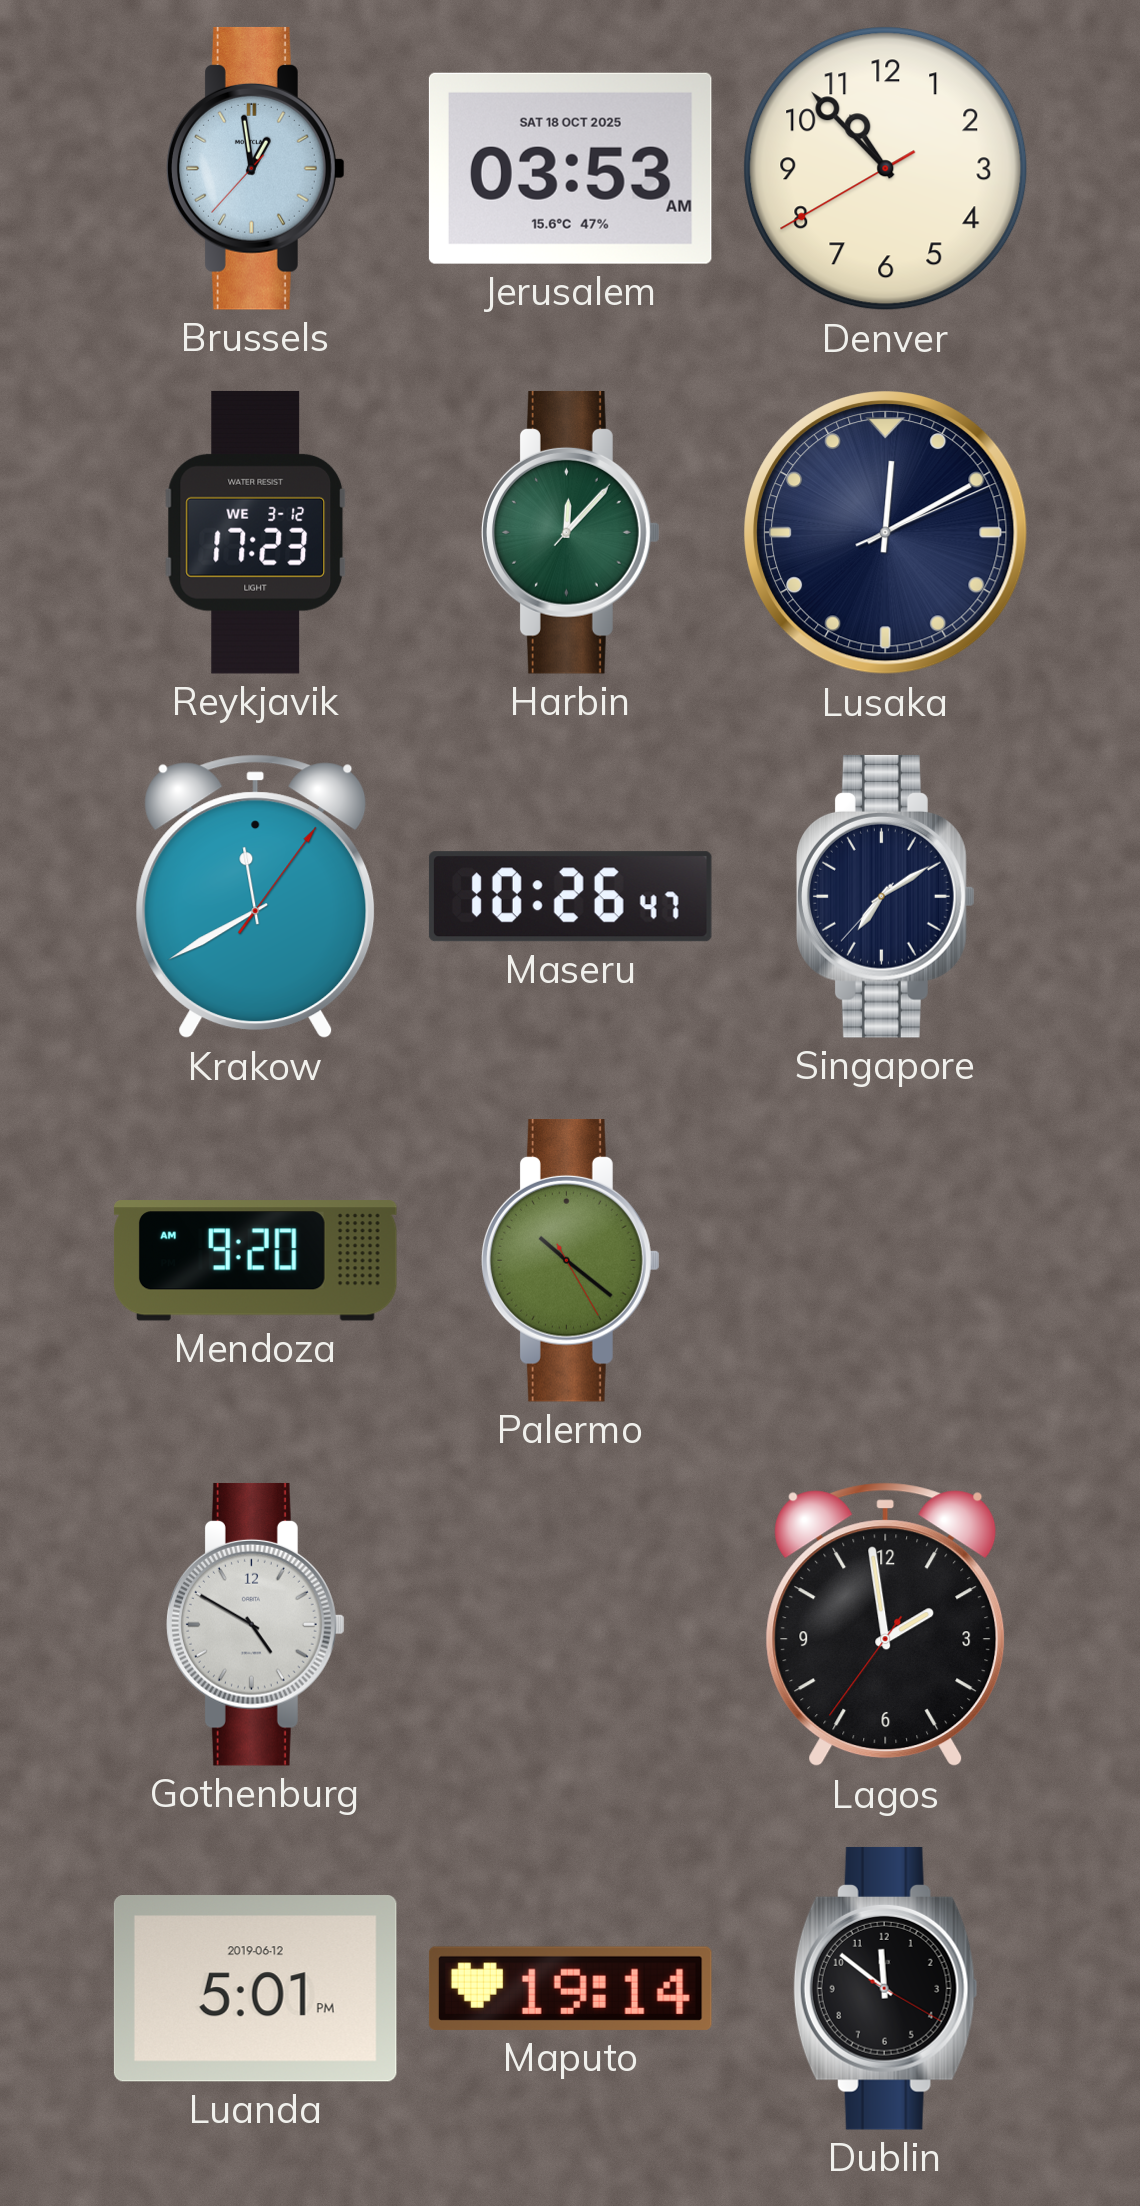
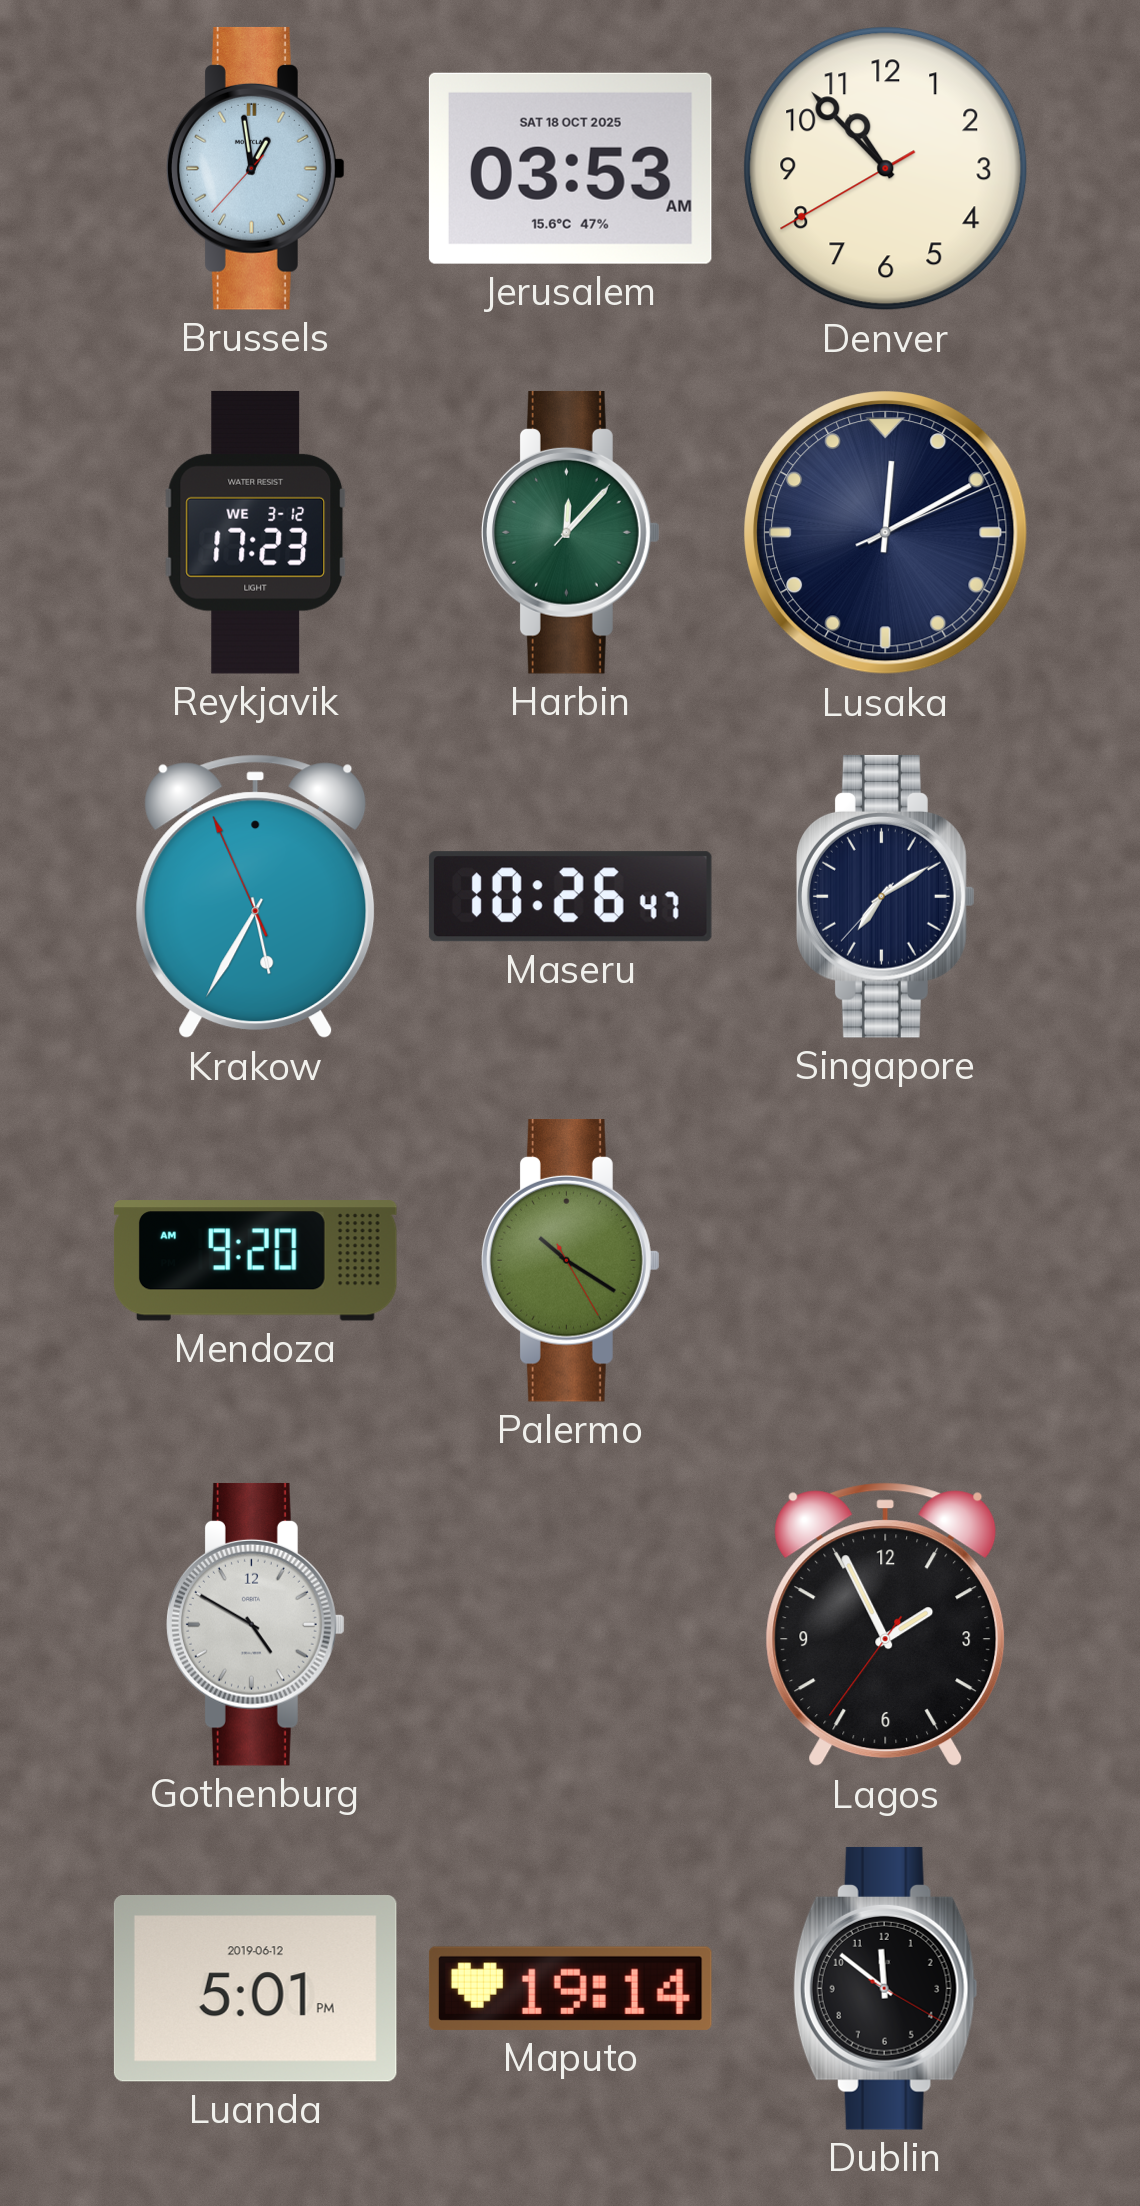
Krakow: 11:40 -> 5:34 (256, 897)
Palermo: 10:21 -> 10:20 (571, 1260)
Lagos: 1:58 -> 1:55 (886, 1625)
